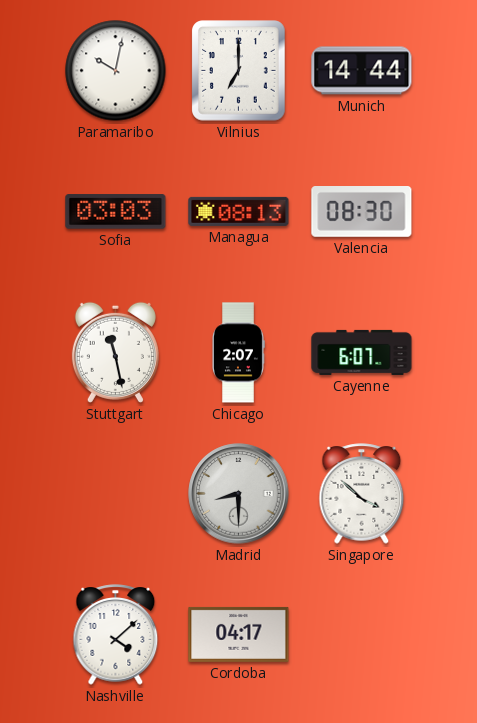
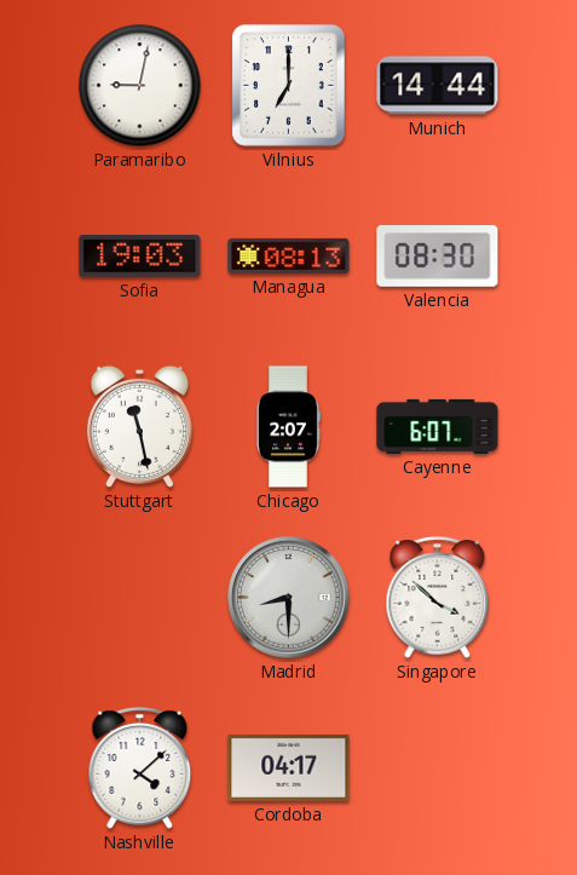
Paramaribo: 10:02 -> 9:02 (140, 86)
Sofia: 03:03 -> 19:03 (140, 257)
